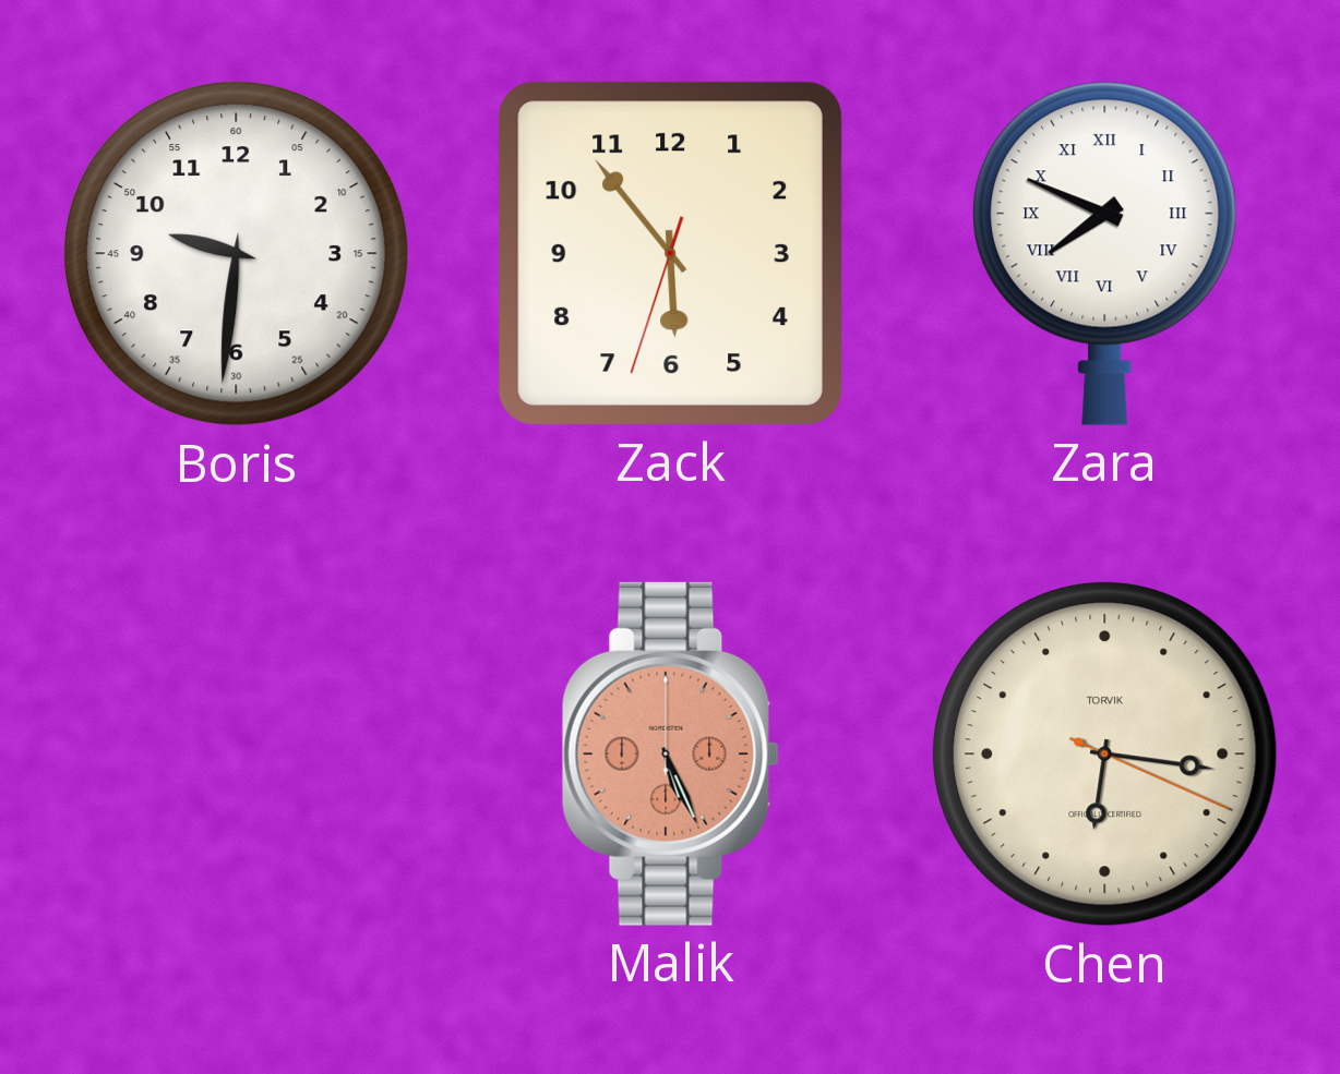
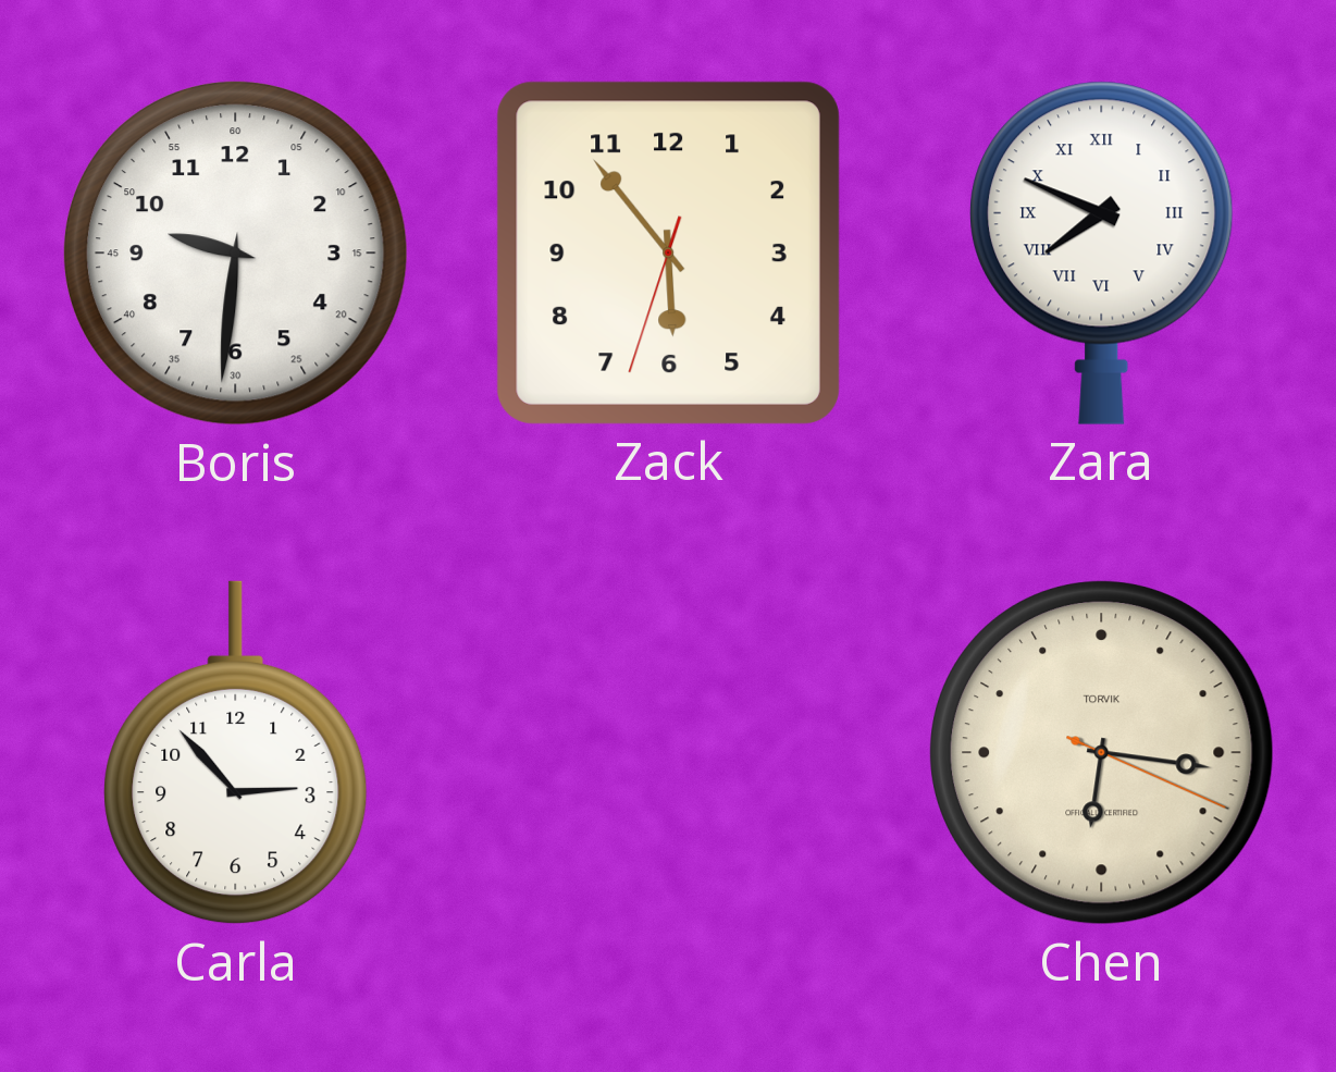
Carla: none -> 2:53 (236, 753)
Malik: 5:26 -> none (670, 753)
